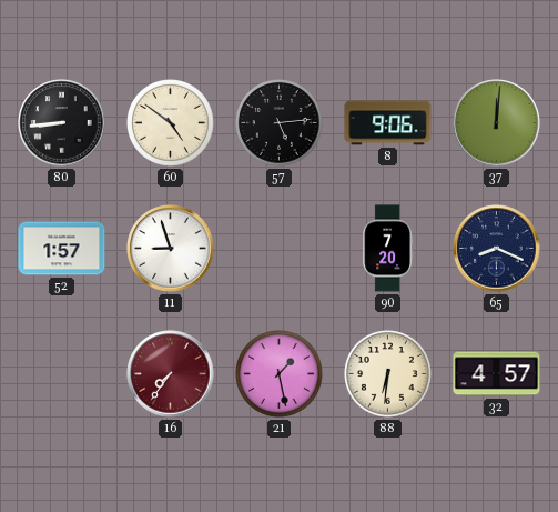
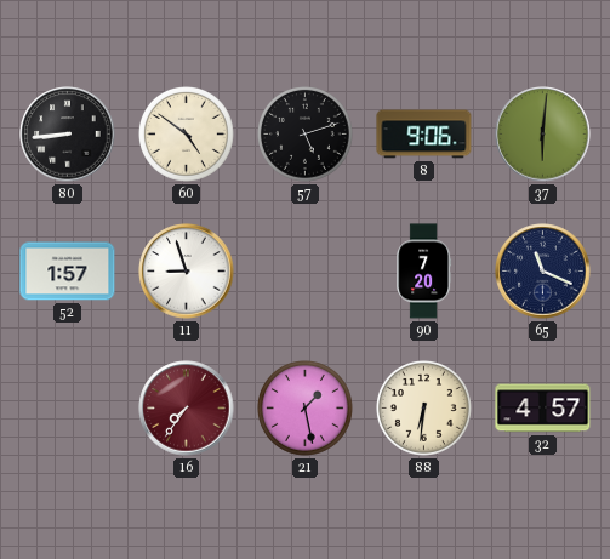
57: 5:14 -> 5:12 (306, 135)
37: 12:01 -> 6:01 (543, 135)
65: 8:19 -> 11:19 (543, 272)
